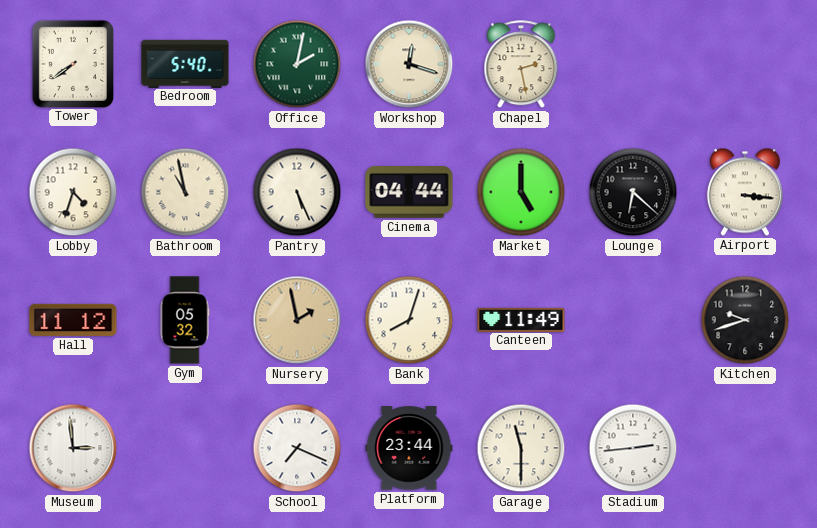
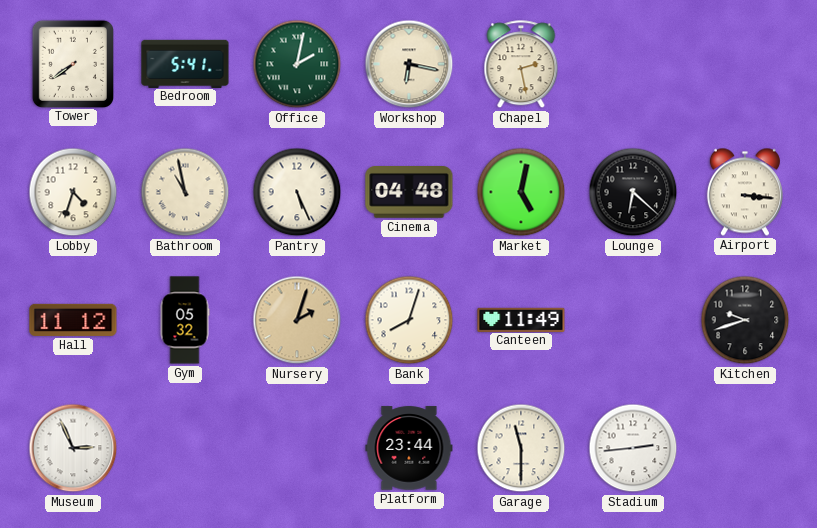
Bedroom: 5:40 -> 5:41 (185, 63)
Workshop: 12:18 -> 6:17 (409, 64)
Cinema: 04:44 -> 04:48 (409, 193)
Market: 5:00 -> 5:02 (521, 192)
Nursery: 1:58 -> 2:03 (297, 320)
Museum: 2:59 -> 2:56 (73, 448)
School: 7:19 -> none (297, 448)
